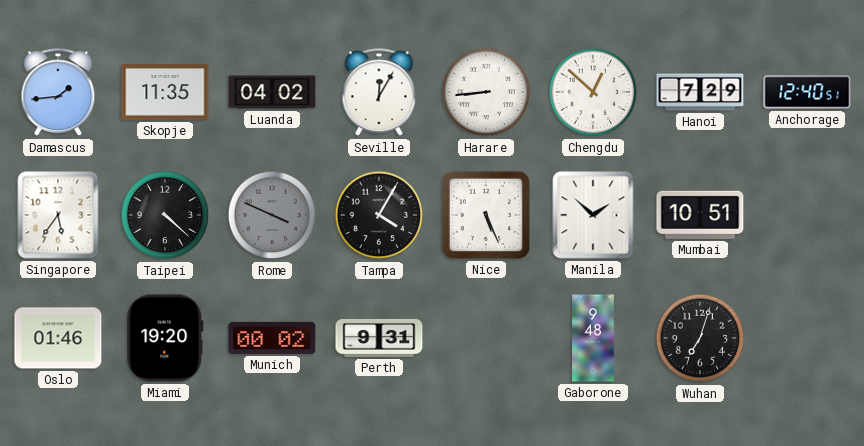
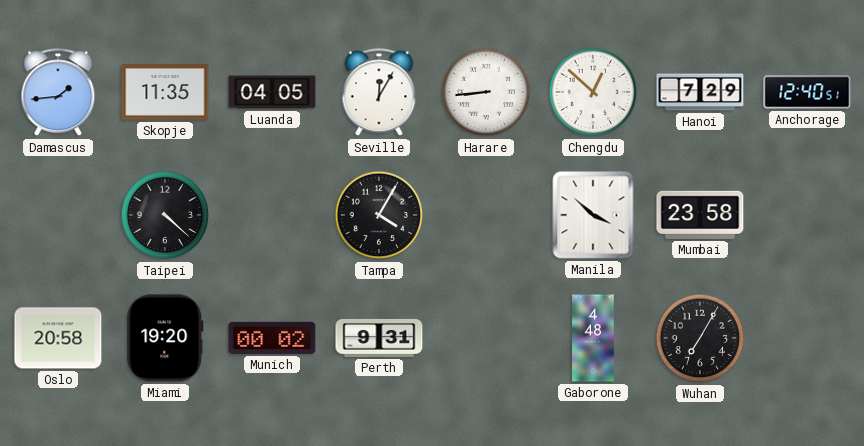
Luanda: 04:02 -> 04:05 (272, 92)
Singapore: 5:36 -> none (58, 215)
Rome: 3:49 -> none (272, 215)
Nice: 5:26 -> none (486, 215)
Manila: 1:52 -> 3:52 (593, 215)
Mumbai: 10:51 -> 23:58 (700, 215)
Oslo: 01:46 -> 20:58 (58, 338)
Gaborone: 9:48 -> 4:48 (593, 338)
Wuhan: 7:03 -> 7:05 (700, 338)
